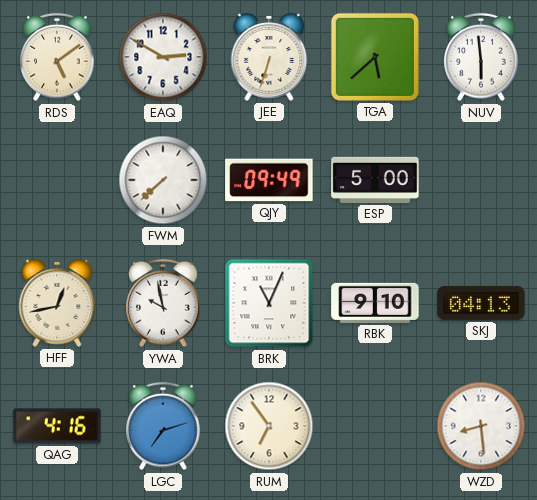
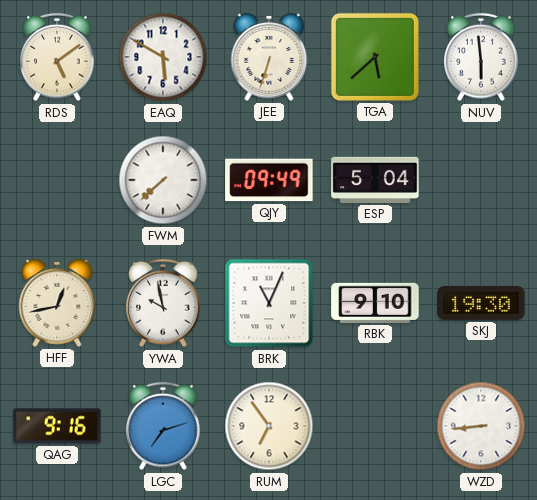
EAQ: 2:50 -> 5:50 (163, 57)
ESP: 5:00 -> 5:04 (375, 180)
SKJ: 04:13 -> 19:30 (481, 303)
QAG: 4:16 -> 9:16 (57, 426)
WZD: 8:29 -> 8:44 (481, 426)
